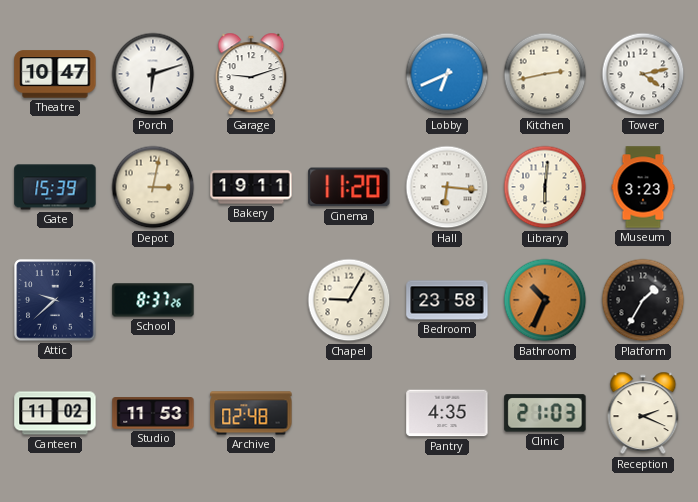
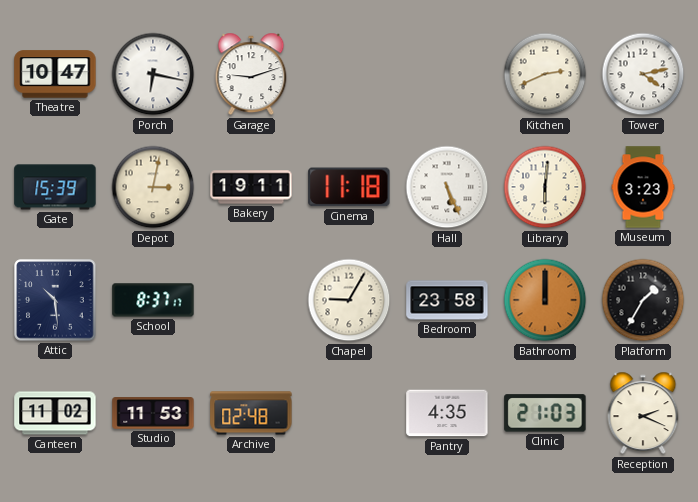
Porch: 6:12 -> 6:17 (153, 74)
Lobby: 6:41 -> none (447, 74)
Kitchen: 2:43 -> 2:41 (545, 74)
Cinema: 11:20 -> 11:18 (349, 187)
Hall: 6:16 -> 5:26 (447, 187)
Attic: 9:38 -> 10:29 (55, 300)
School: 8:37:26 -> 8:37:17 (153, 300)
Bathroom: 10:34 -> 12:00 (545, 300)
